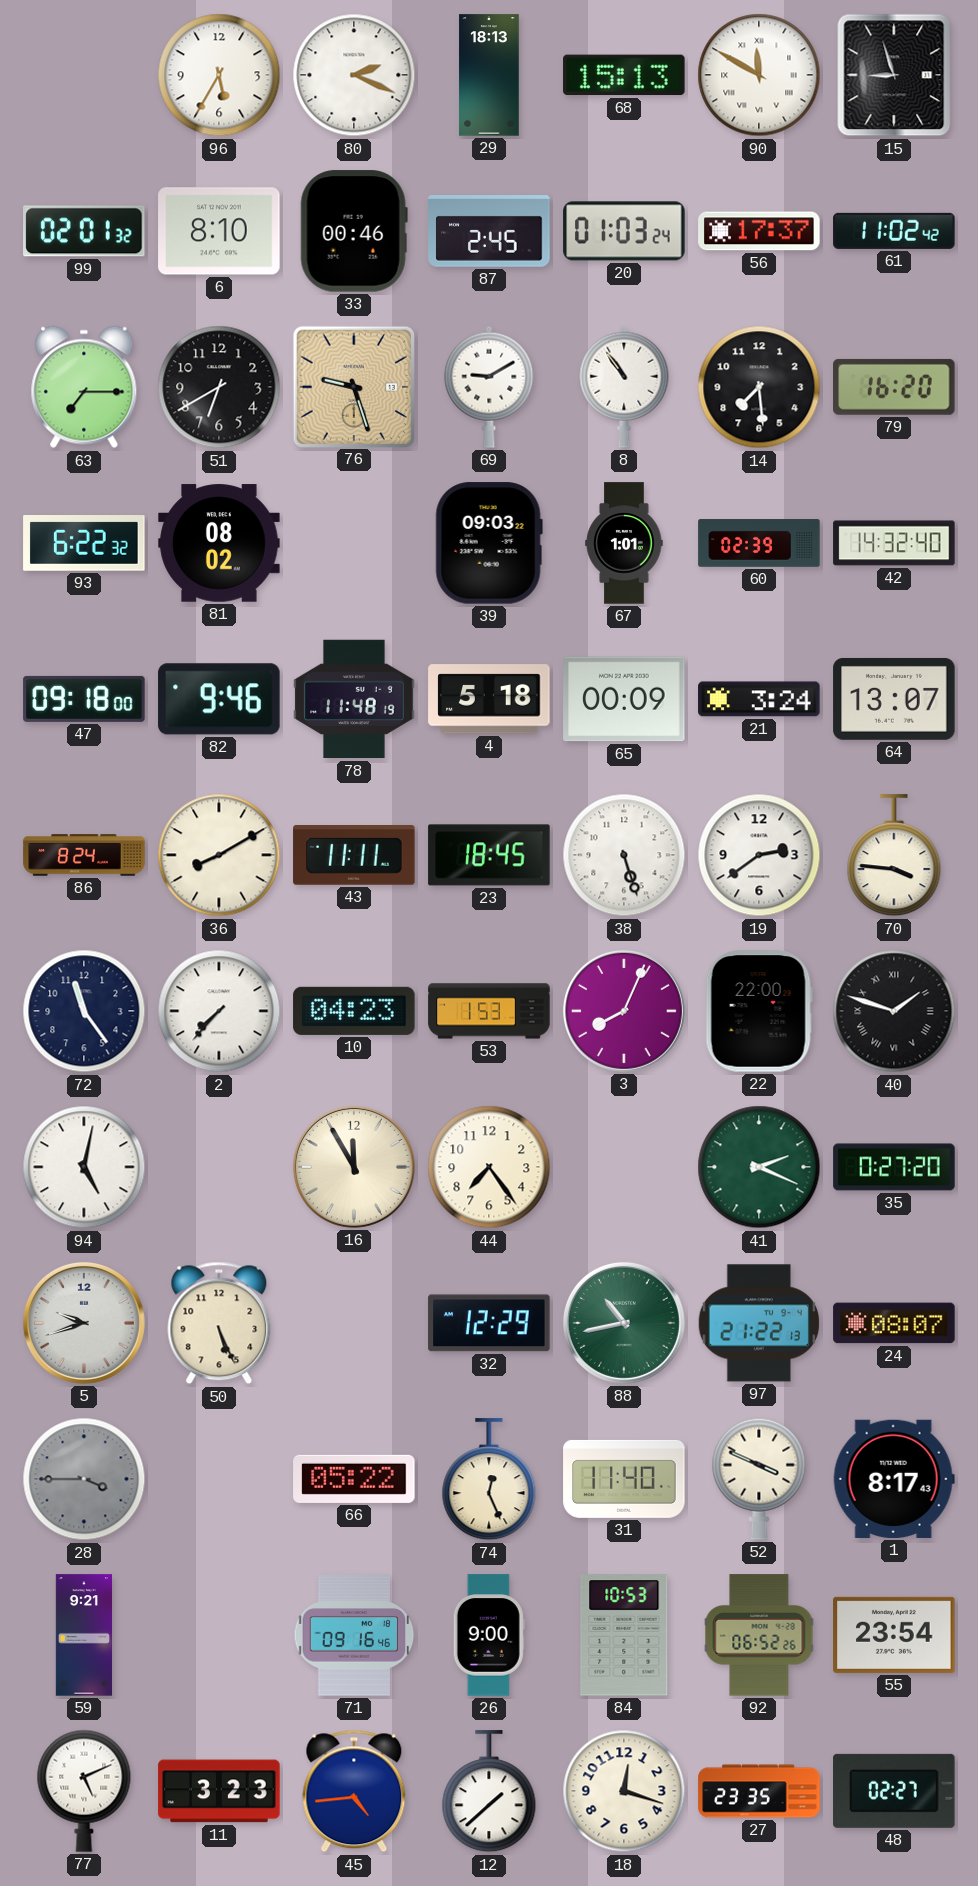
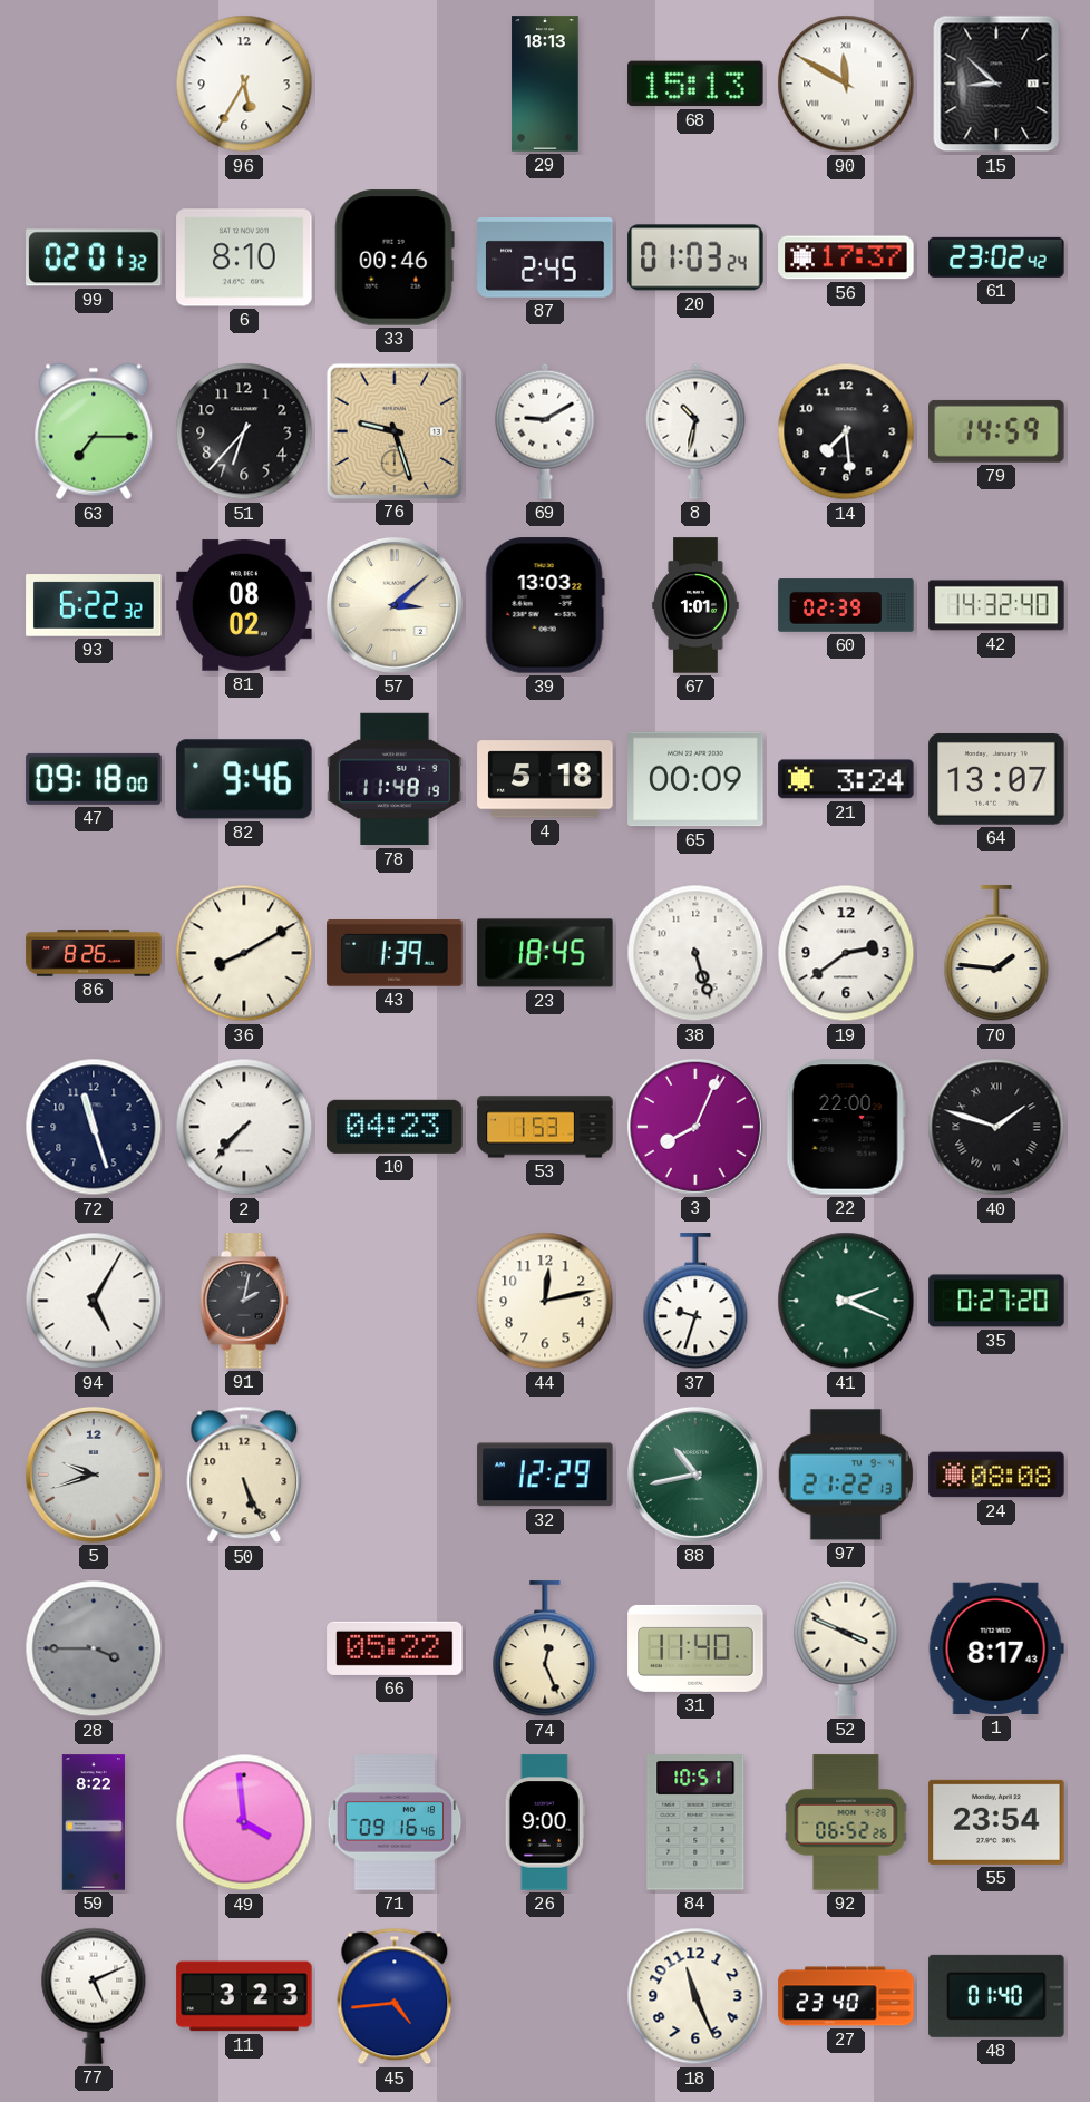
80: 2:19 -> none (354, 75)
15: 8:57 -> 8:52 (996, 84)
61: 11:02 -> 23:02 (996, 257)
51: 6:40 -> 6:37 (244, 431)
8: 10:54 -> 10:32 (695, 431)
79: 16:20 -> 14:59 (996, 431)
57: none -> 3:08 (395, 605)
39: 09:03 -> 13:03 (545, 605)
86: 8:24 -> 8:26 (94, 953)
43: 11:11 -> 1:39 (395, 954)
70: 3:46 -> 1:46 (996, 954)
72: 11:24 -> 11:27 (94, 1127)
94: 5:02 -> 5:05 (94, 1301)
91: none -> 2:02 (244, 1301)
16: 11:55 -> none (354, 1167)
44: 7:24 -> 12:13 (545, 1301)
37: none -> 9:33 (695, 1302)
24: 08:07 -> 08:08 (996, 1475)
59: 9:21 -> 8:22 (93, 1822)
49: none -> 3:59 (244, 1822)
84: 10:53 -> 10:51 (695, 1822)
12: 1:38 -> none (489, 1792)
18: 12:18 -> 11:26 (695, 1996)
27: 23:35 -> 23:40 (846, 1996)
48: 02:27 -> 01:40 (996, 1996)
